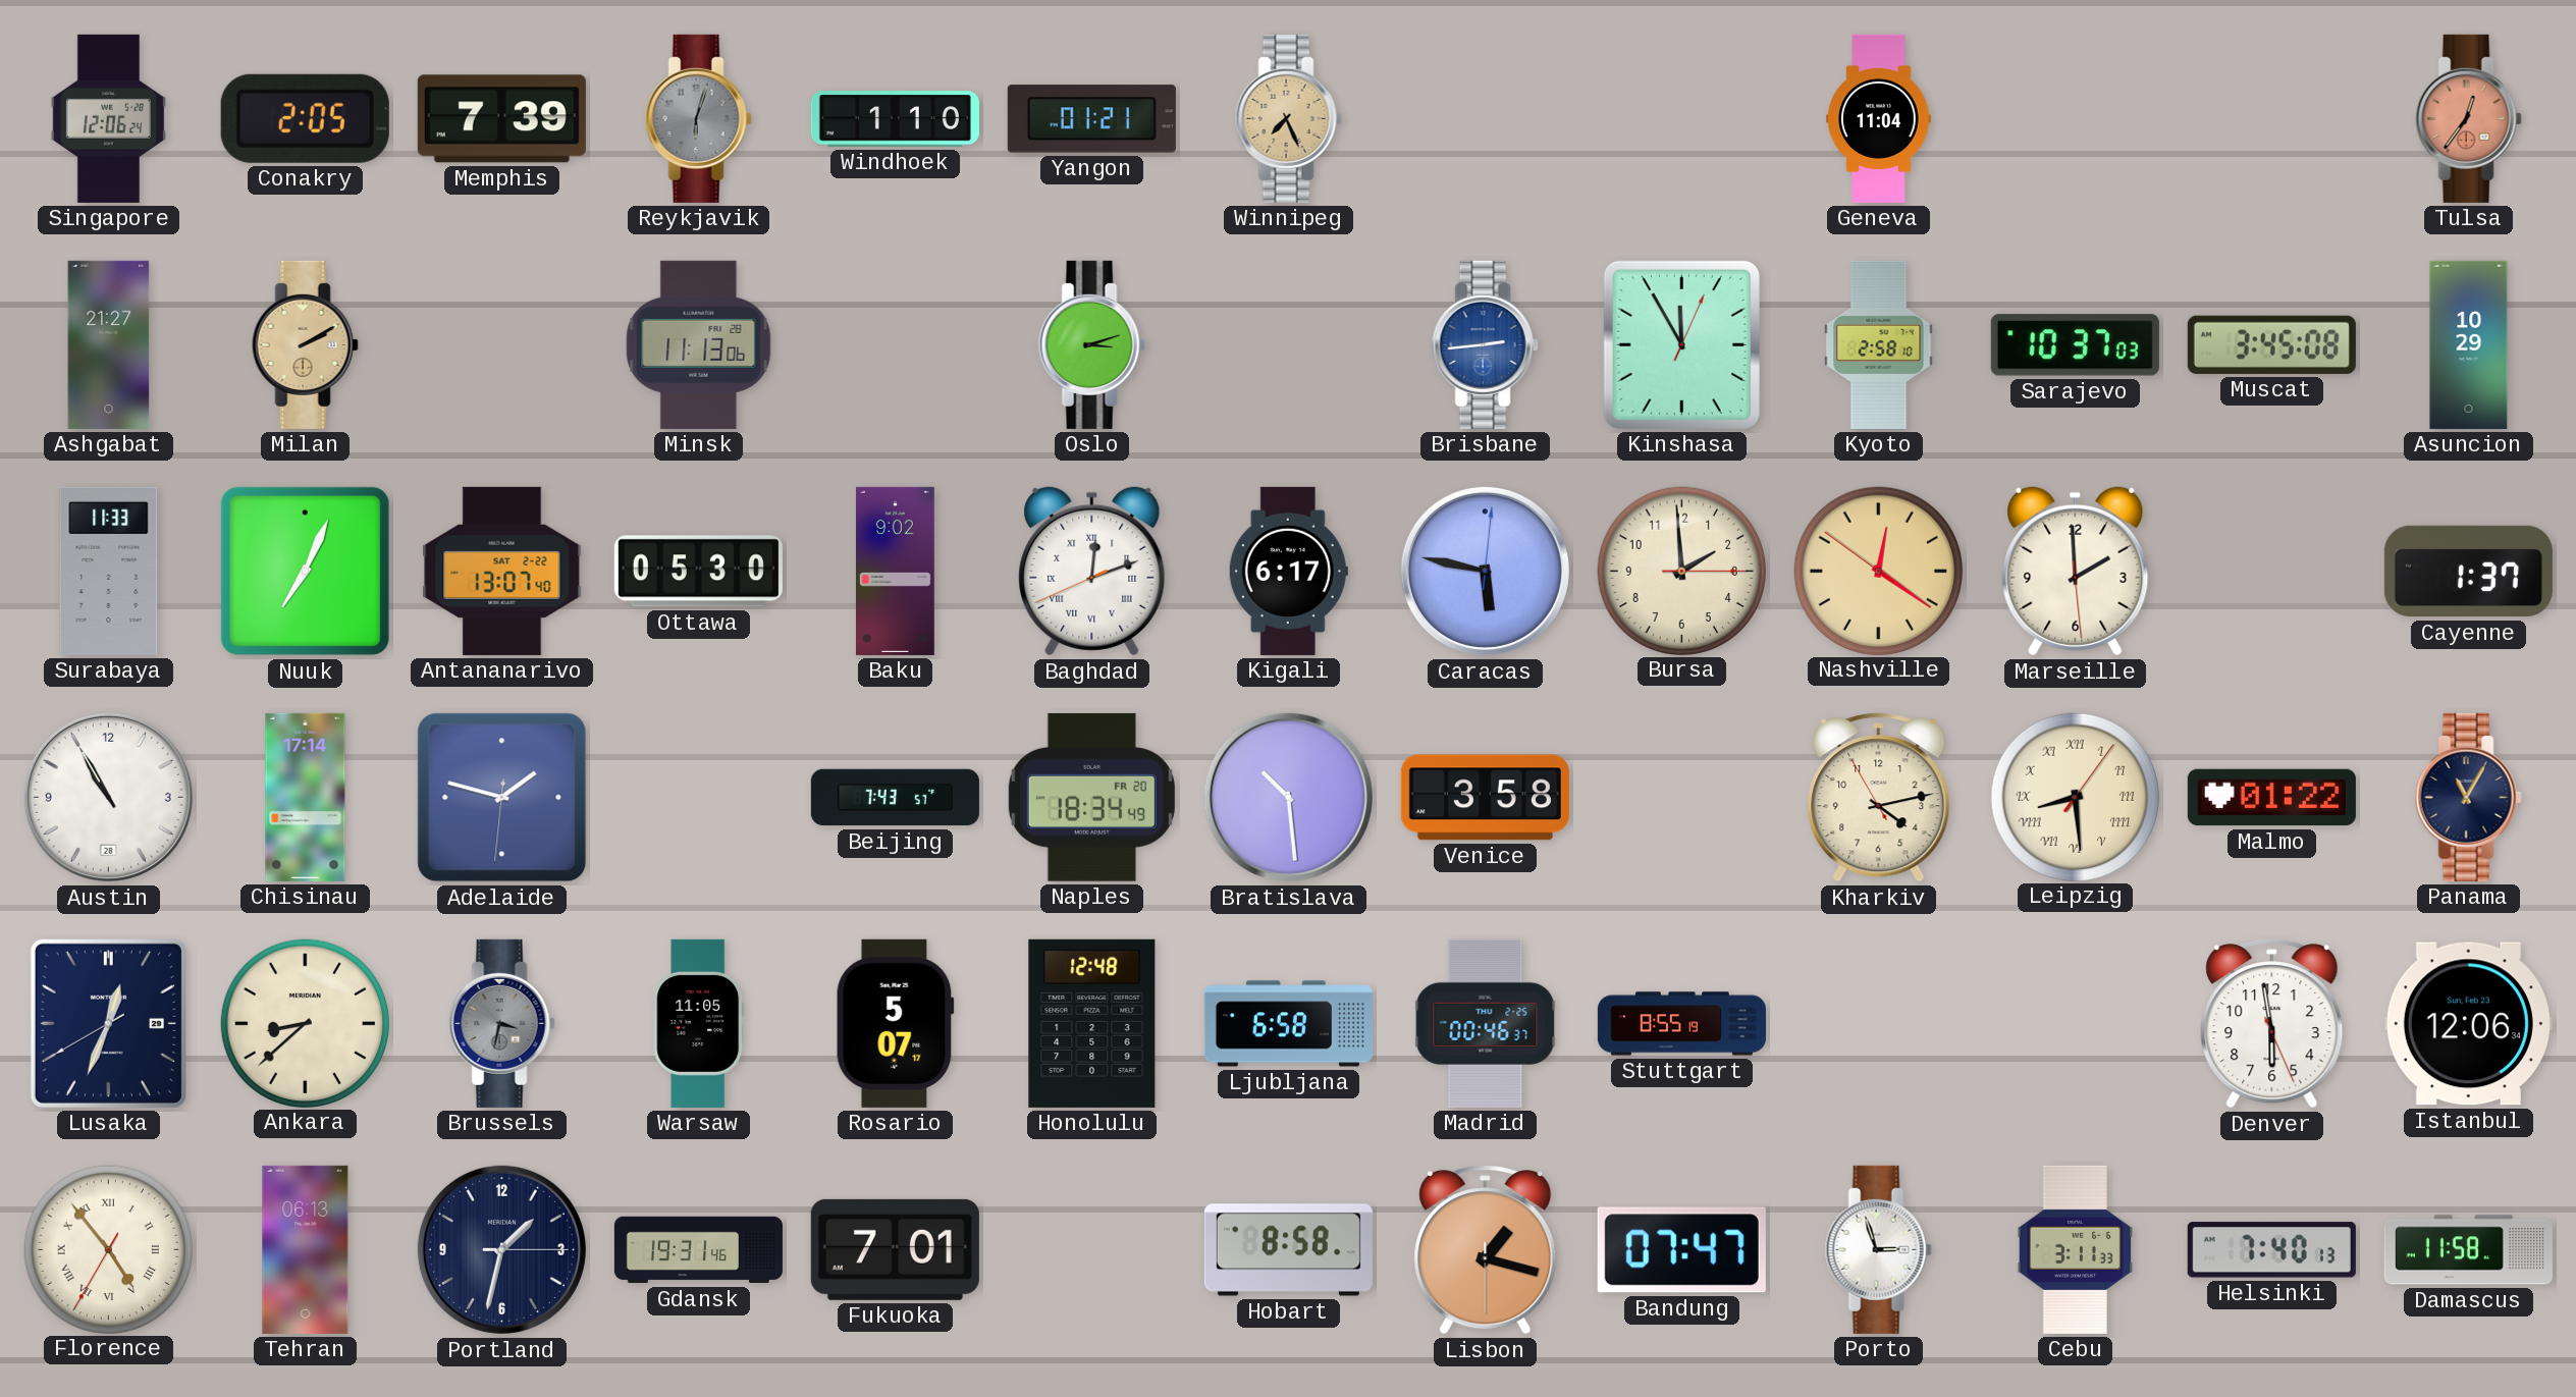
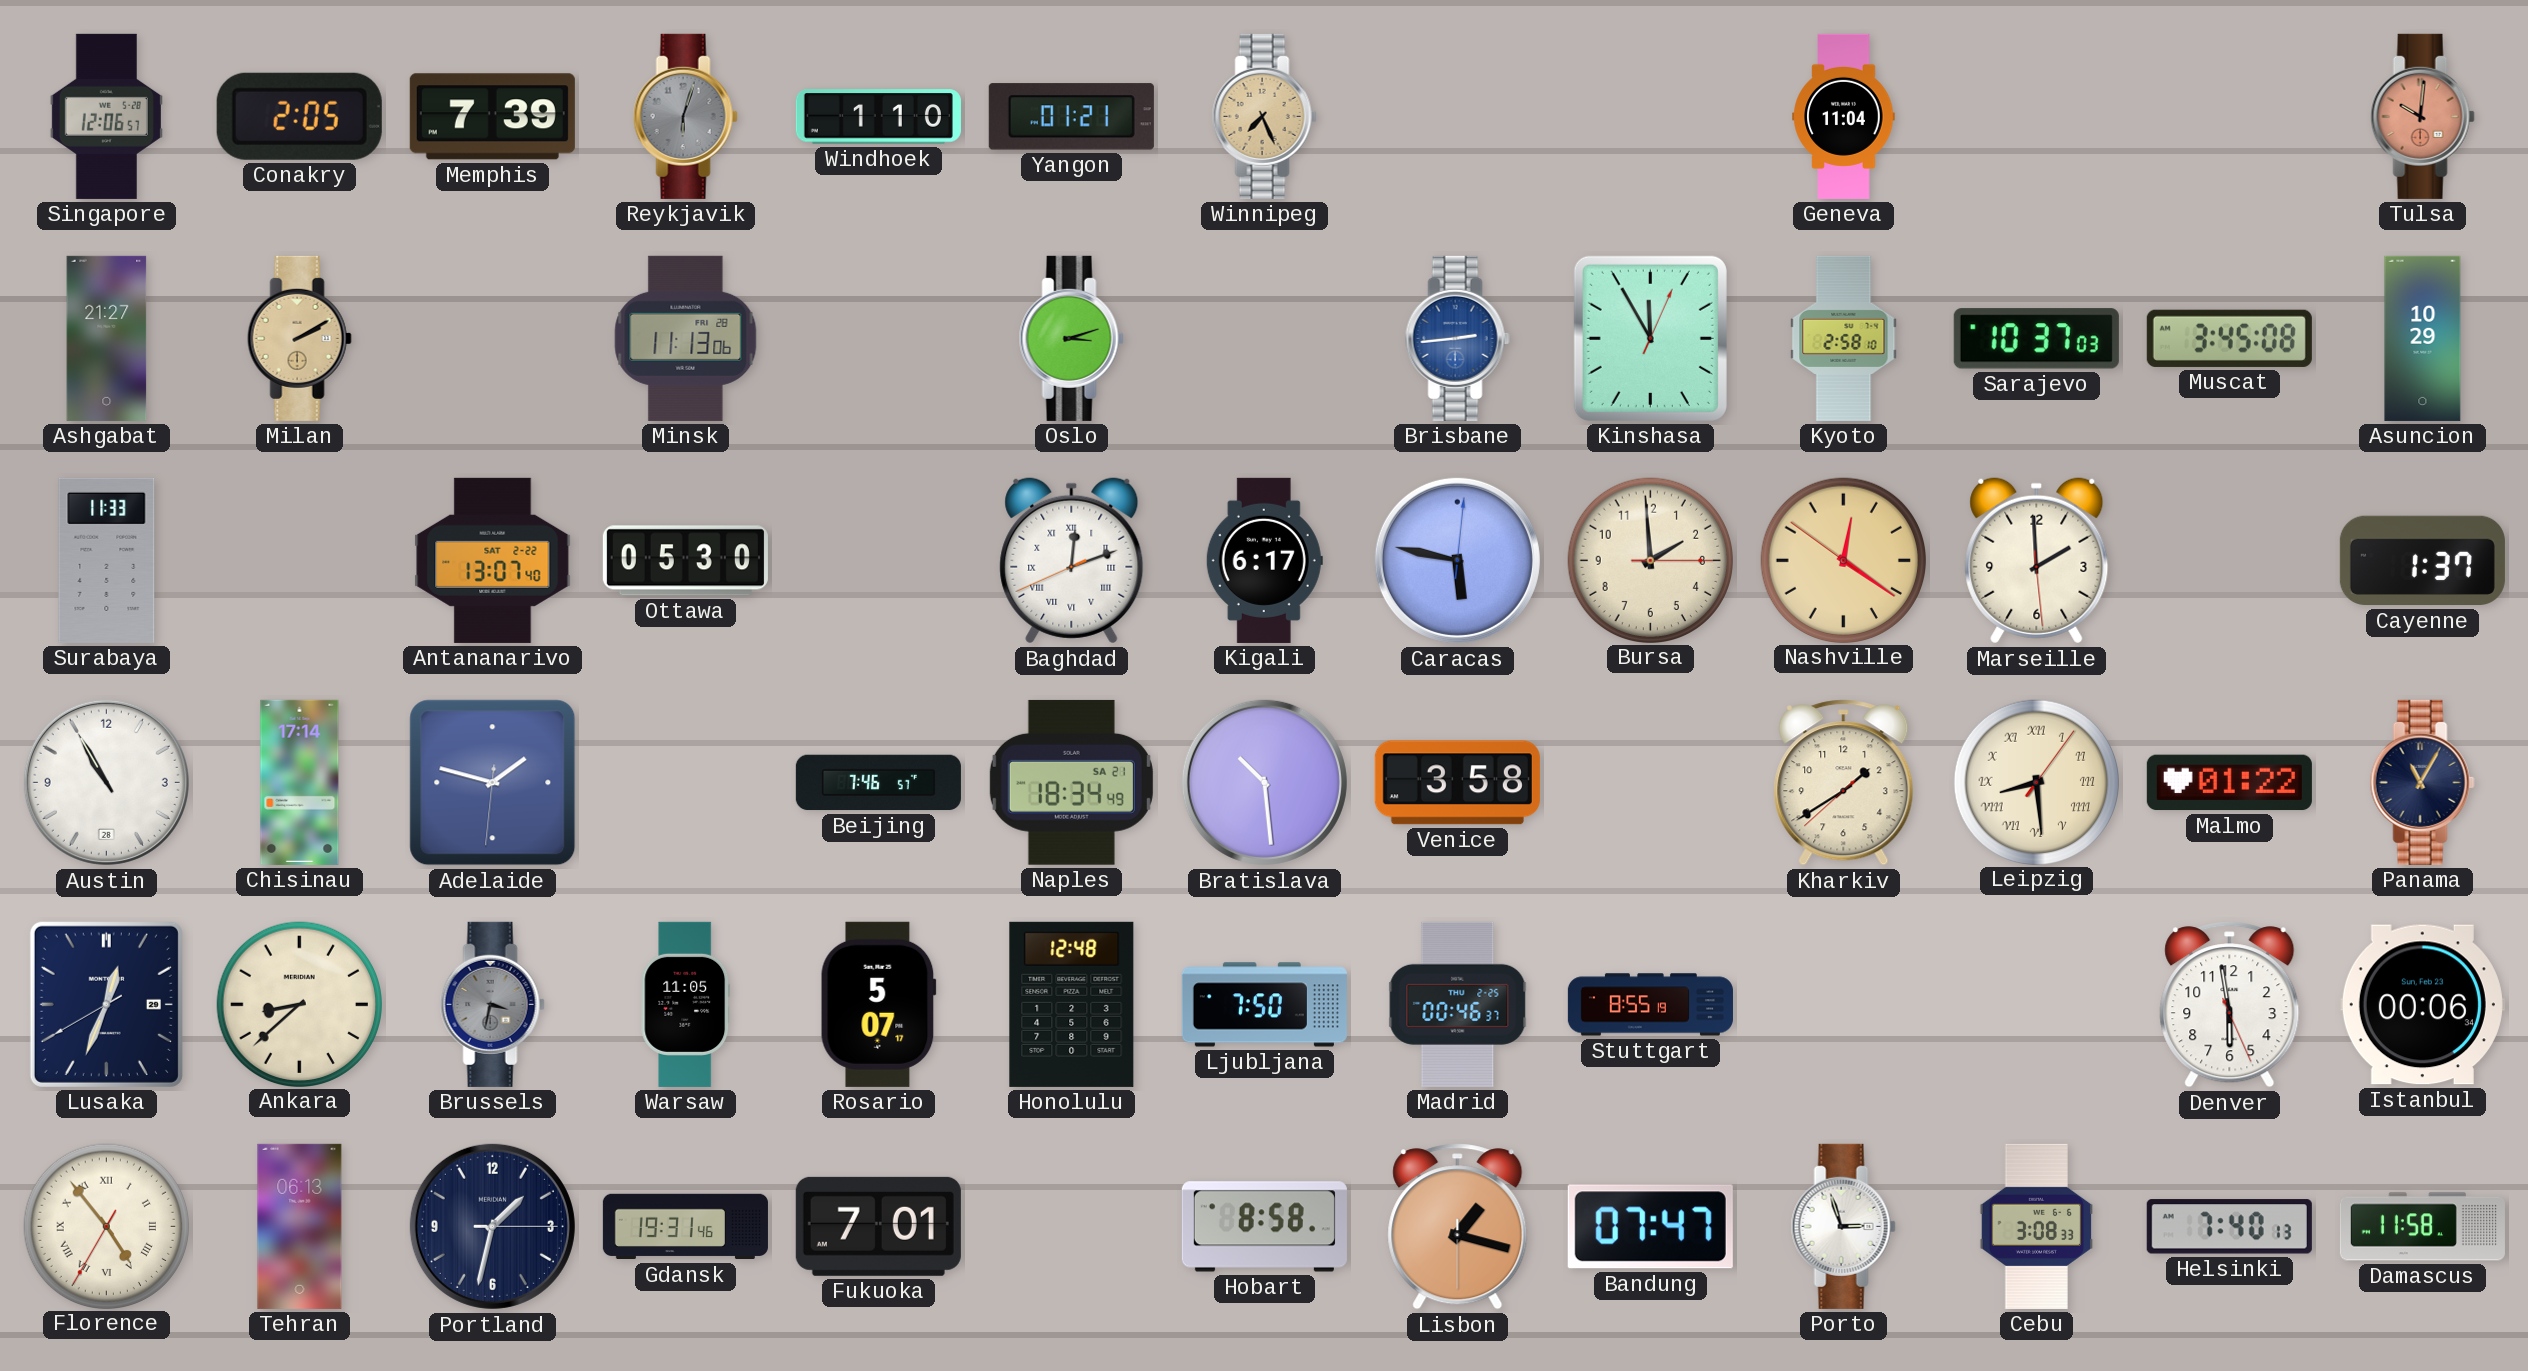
Singapore: 12:06:24 -> 12:06:57 (106, 116)
Tulsa: 12:36 -> 10:01 (2422, 116)
Nuuk: 7:04 -> none (305, 571)
Baku: 9:02 -> none (895, 571)
Beijing: 7:43 -> 7:46 (878, 783)
Naples date: FR 20 -> SA 21 (1071, 782)
Kharkiv: 4:12 -> 1:39 (1844, 783)
Ljubljana: 6:58 -> 7:50 (1264, 1005)
Istanbul: 12:06 -> 00:06 (2422, 1005)
Cebu: 3:11 -> 3:08 (2037, 1226)
